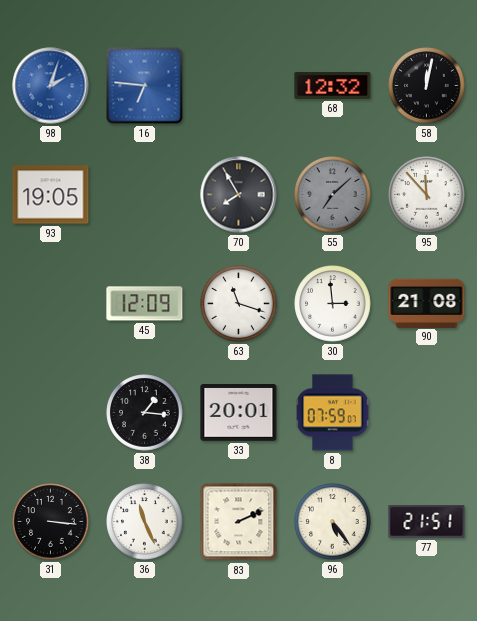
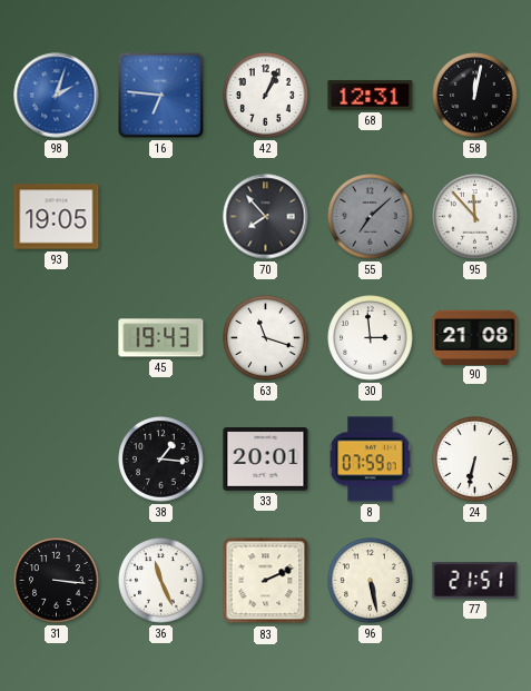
42: none -> 1:04 (266, 96)
68: 12:32 -> 12:31 (371, 95)
70: 7:55 -> 7:53 (266, 217)
45: 12:09 -> 19:43 (161, 338)
24: none -> 6:32 (475, 460)
96: 5:24 -> 5:28 (371, 581)
